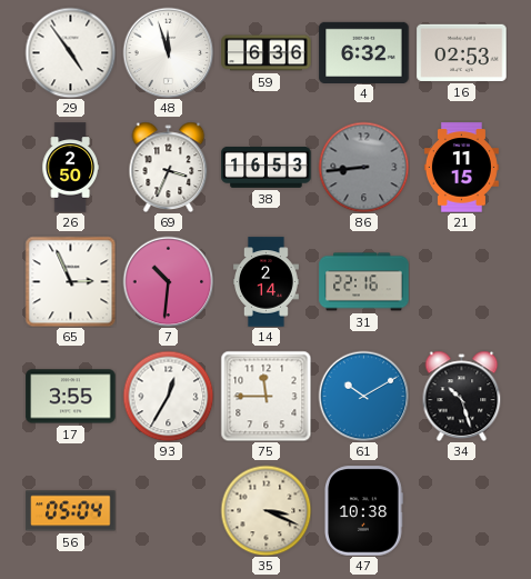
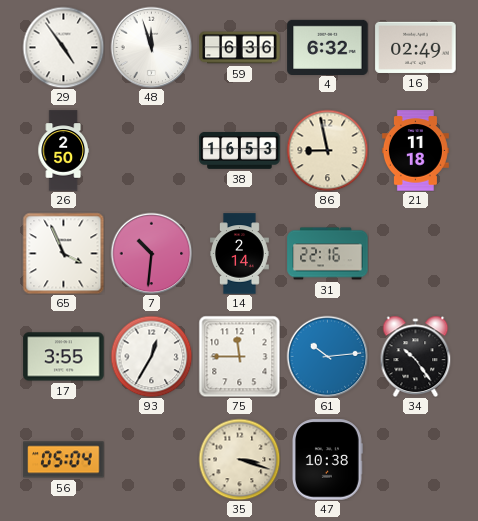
16: 02:53 -> 02:49 (416, 47)
69: 3:34 -> none (169, 167)
86: 8:44 -> 8:58 (327, 150)
86 dial: grey -> cream (327, 150)
21: 11:15 -> 11:18 (415, 151)
65: 2:56 -> 3:56 (63, 253)
61: 10:10 -> 10:14 (327, 356)
34: 10:27 -> 10:24 (416, 356)
35: 3:19 -> 3:18 (239, 459)
